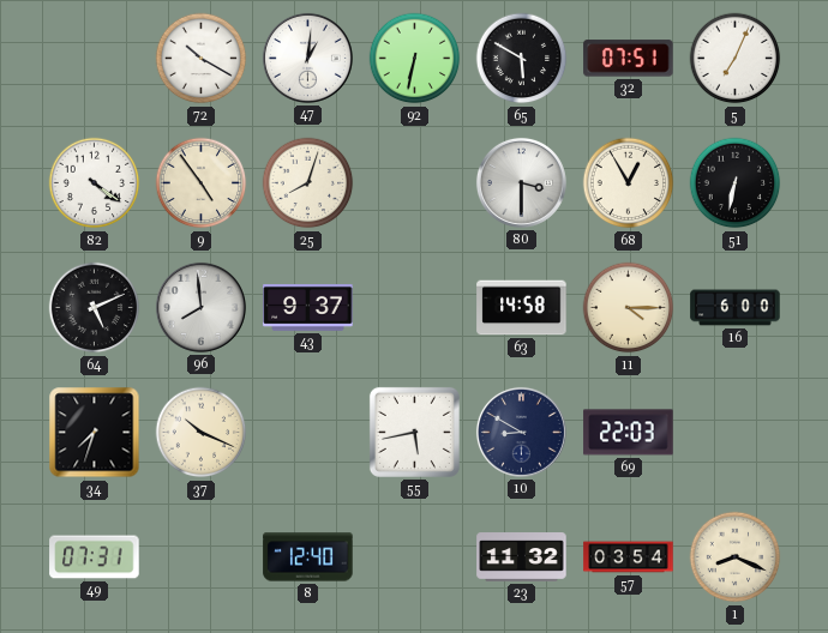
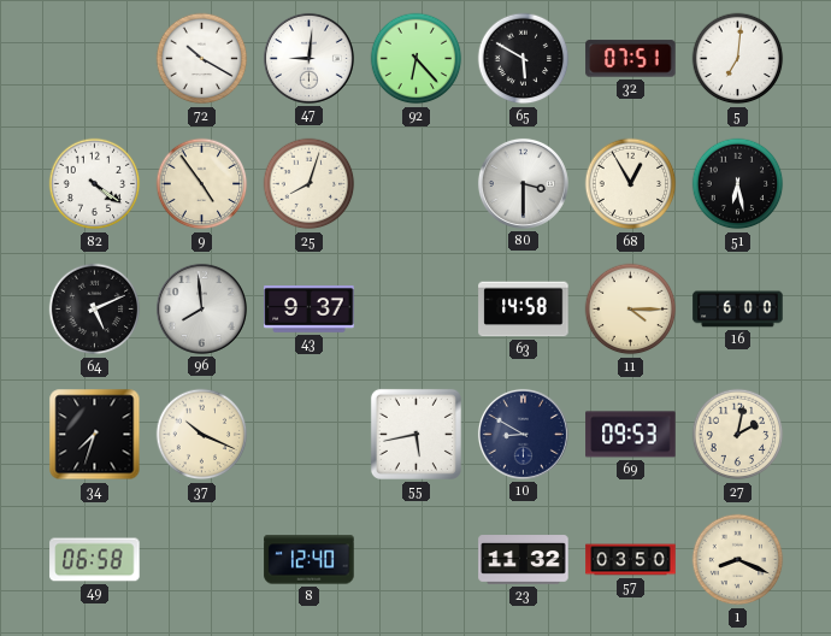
47: 1:01 -> 9:01 (308, 58)
92: 6:32 -> 6:23 (417, 59)
5: 7:04 -> 7:01 (738, 59)
51: 6:32 -> 6:28 (738, 184)
69: 22:03 -> 09:53 (631, 435)
27: none -> 2:02 (738, 435)
49: 07:31 -> 06:58 (95, 560)
57: 03:54 -> 03:50 (631, 560)
